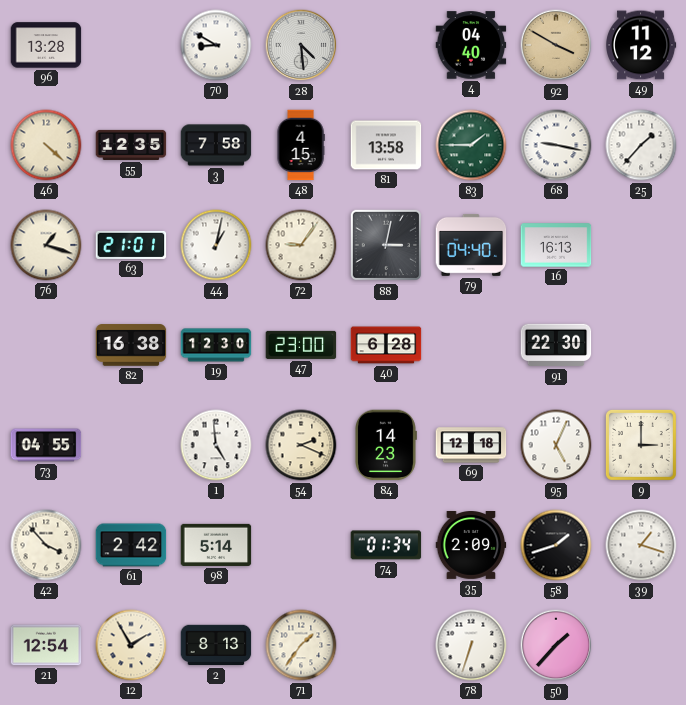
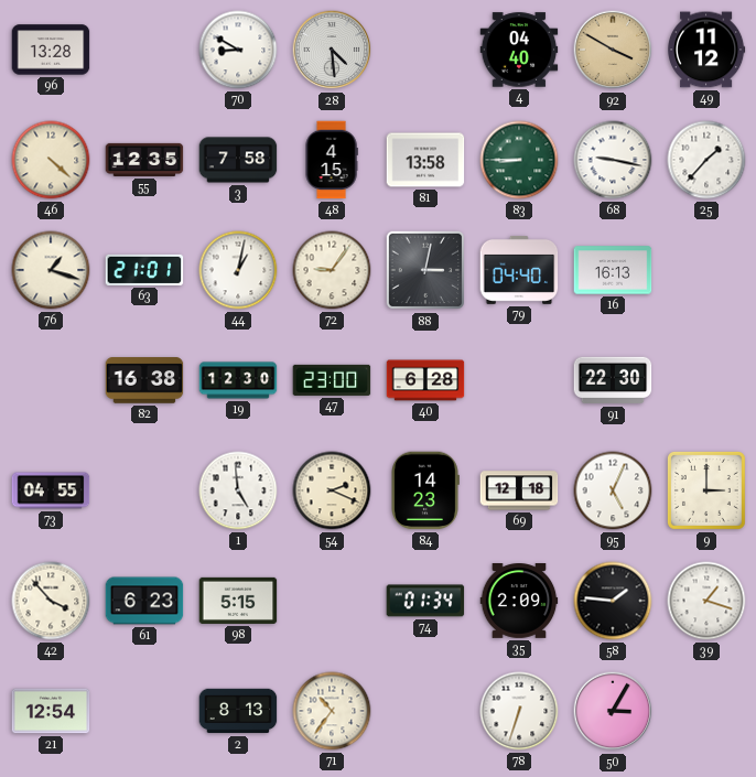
83: 1:45 -> 8:45 (519, 160)
61: 2:42 -> 6:23 (144, 601)
98: 5:14 -> 5:15 (238, 601)
58: 1:42 -> 1:46 (613, 601)
12: 1:55 -> none (131, 645)
71: 1:36 -> 10:36 (332, 711)
50: 1:37 -> 3:05 (613, 711)
